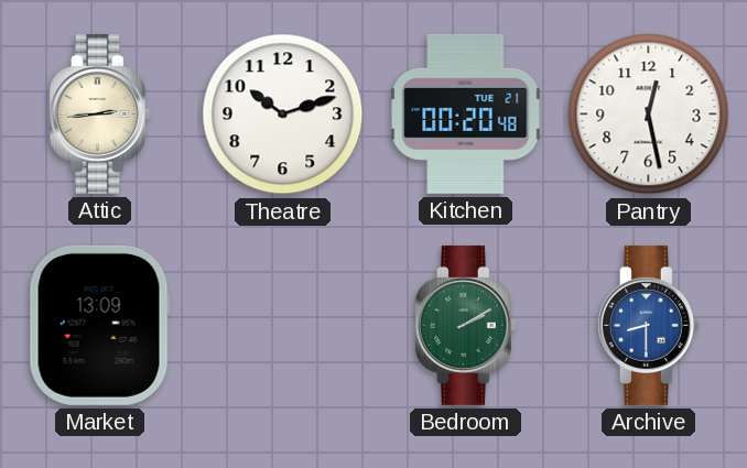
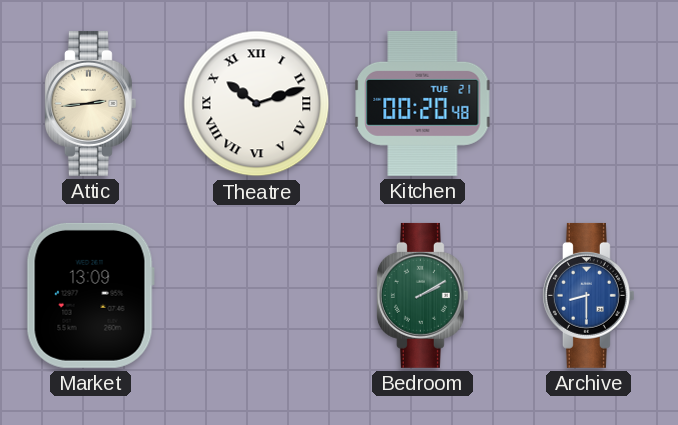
Theatre numerals: Arabic -> Roman (257, 104)
Pantry: 12:28 -> none (649, 115)
